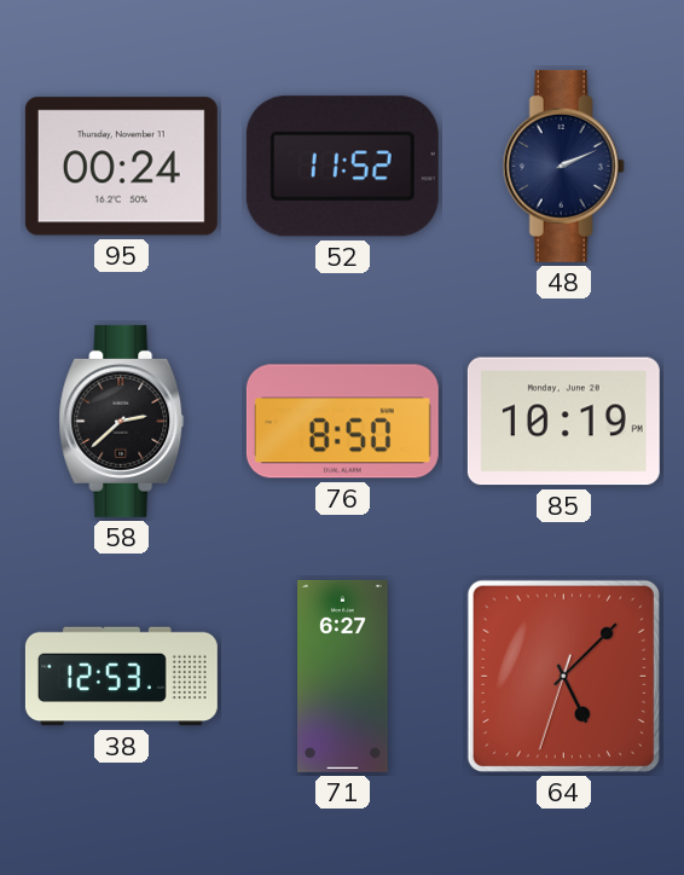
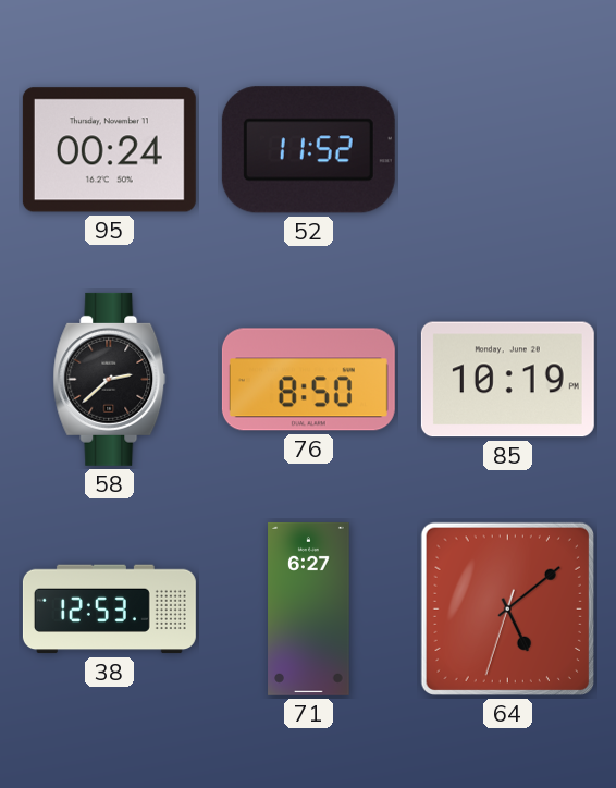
48: 2:11 -> none (563, 166)
64: 5:07 -> 5:08 (507, 608)
